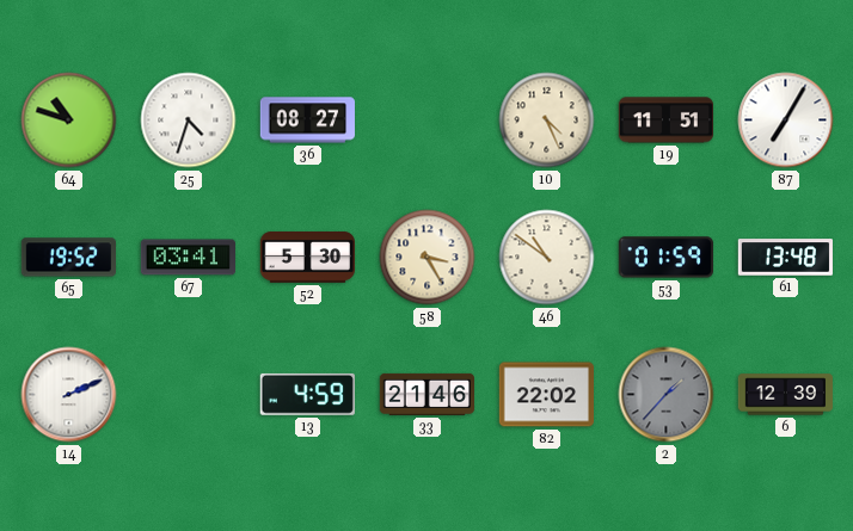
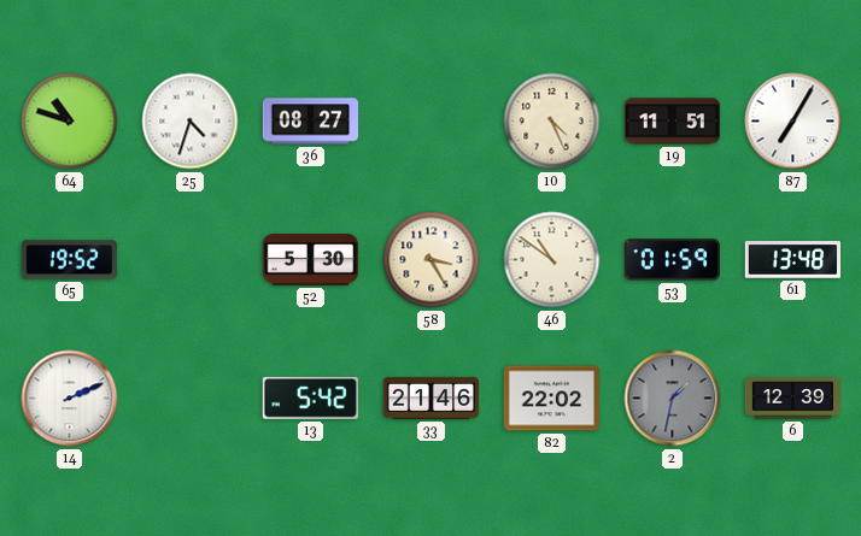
67: 03:41 -> none (188, 258)
13: 4:59 -> 5:42 (310, 397)
2: 1:37 -> 1:32 (673, 399)
